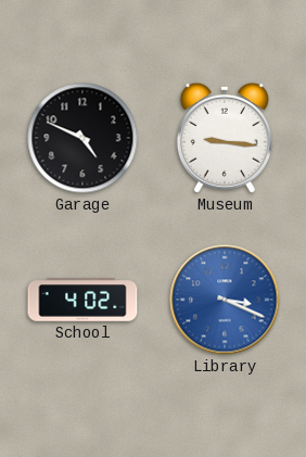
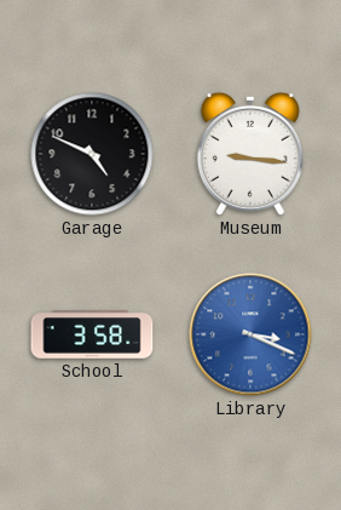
School: 4:02 -> 3:58 (92, 334)
